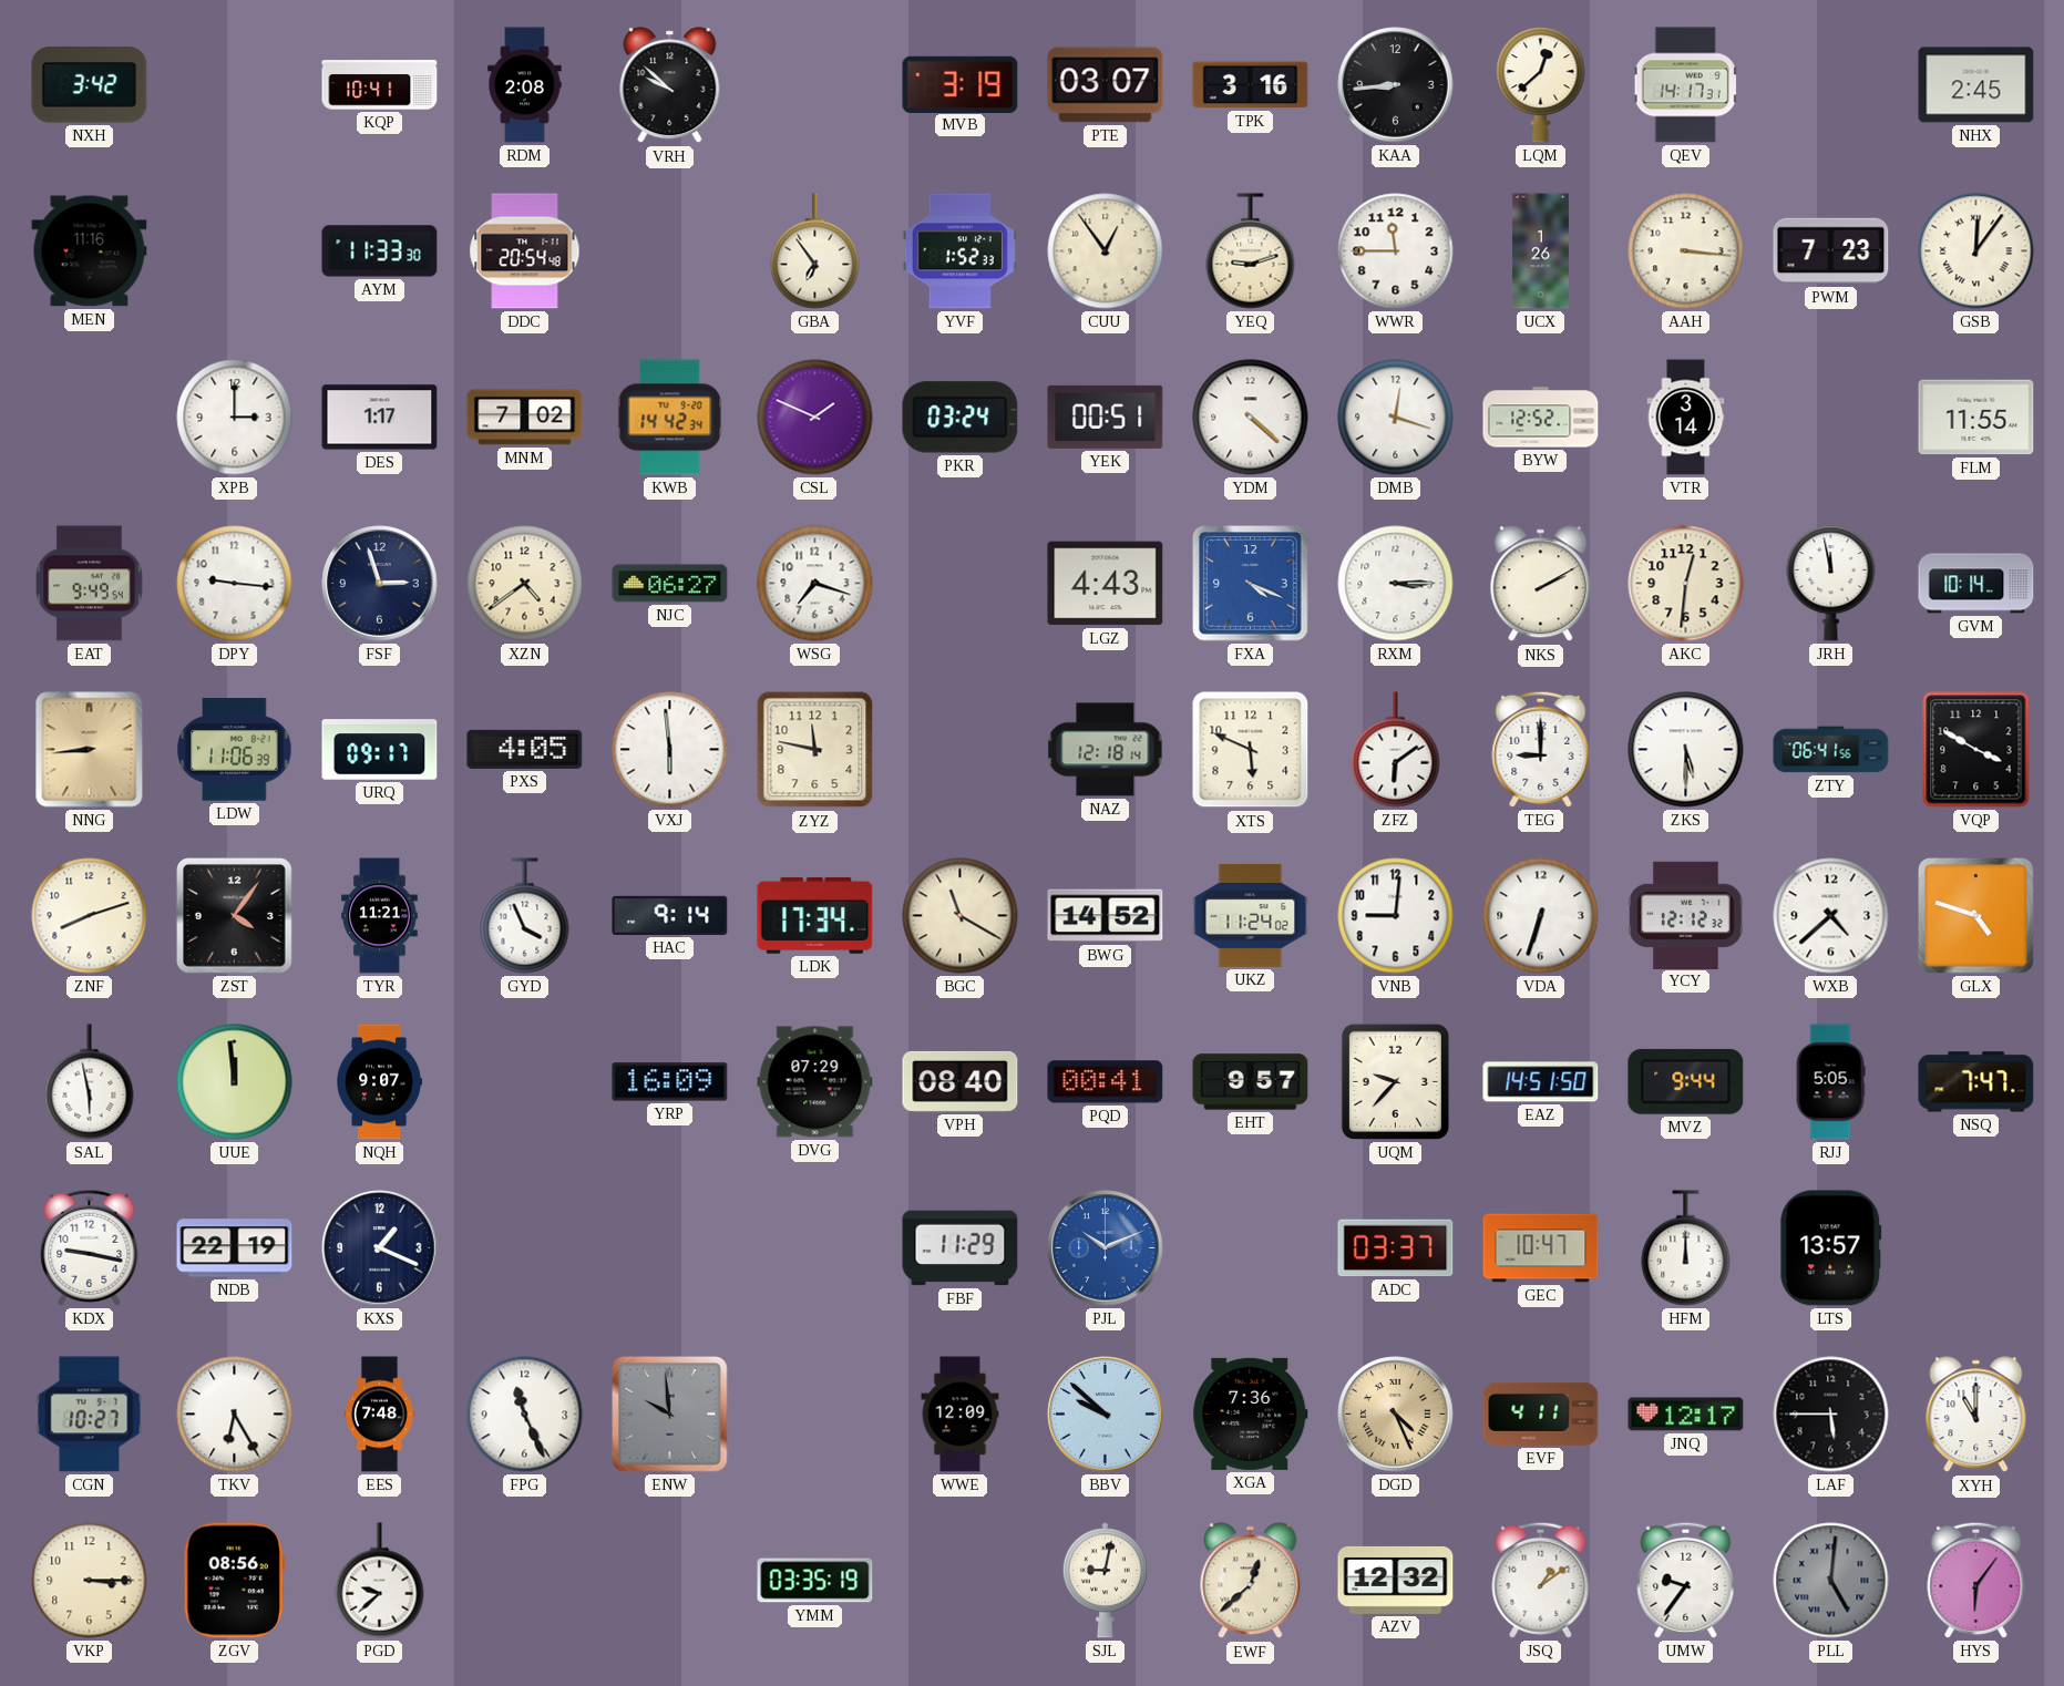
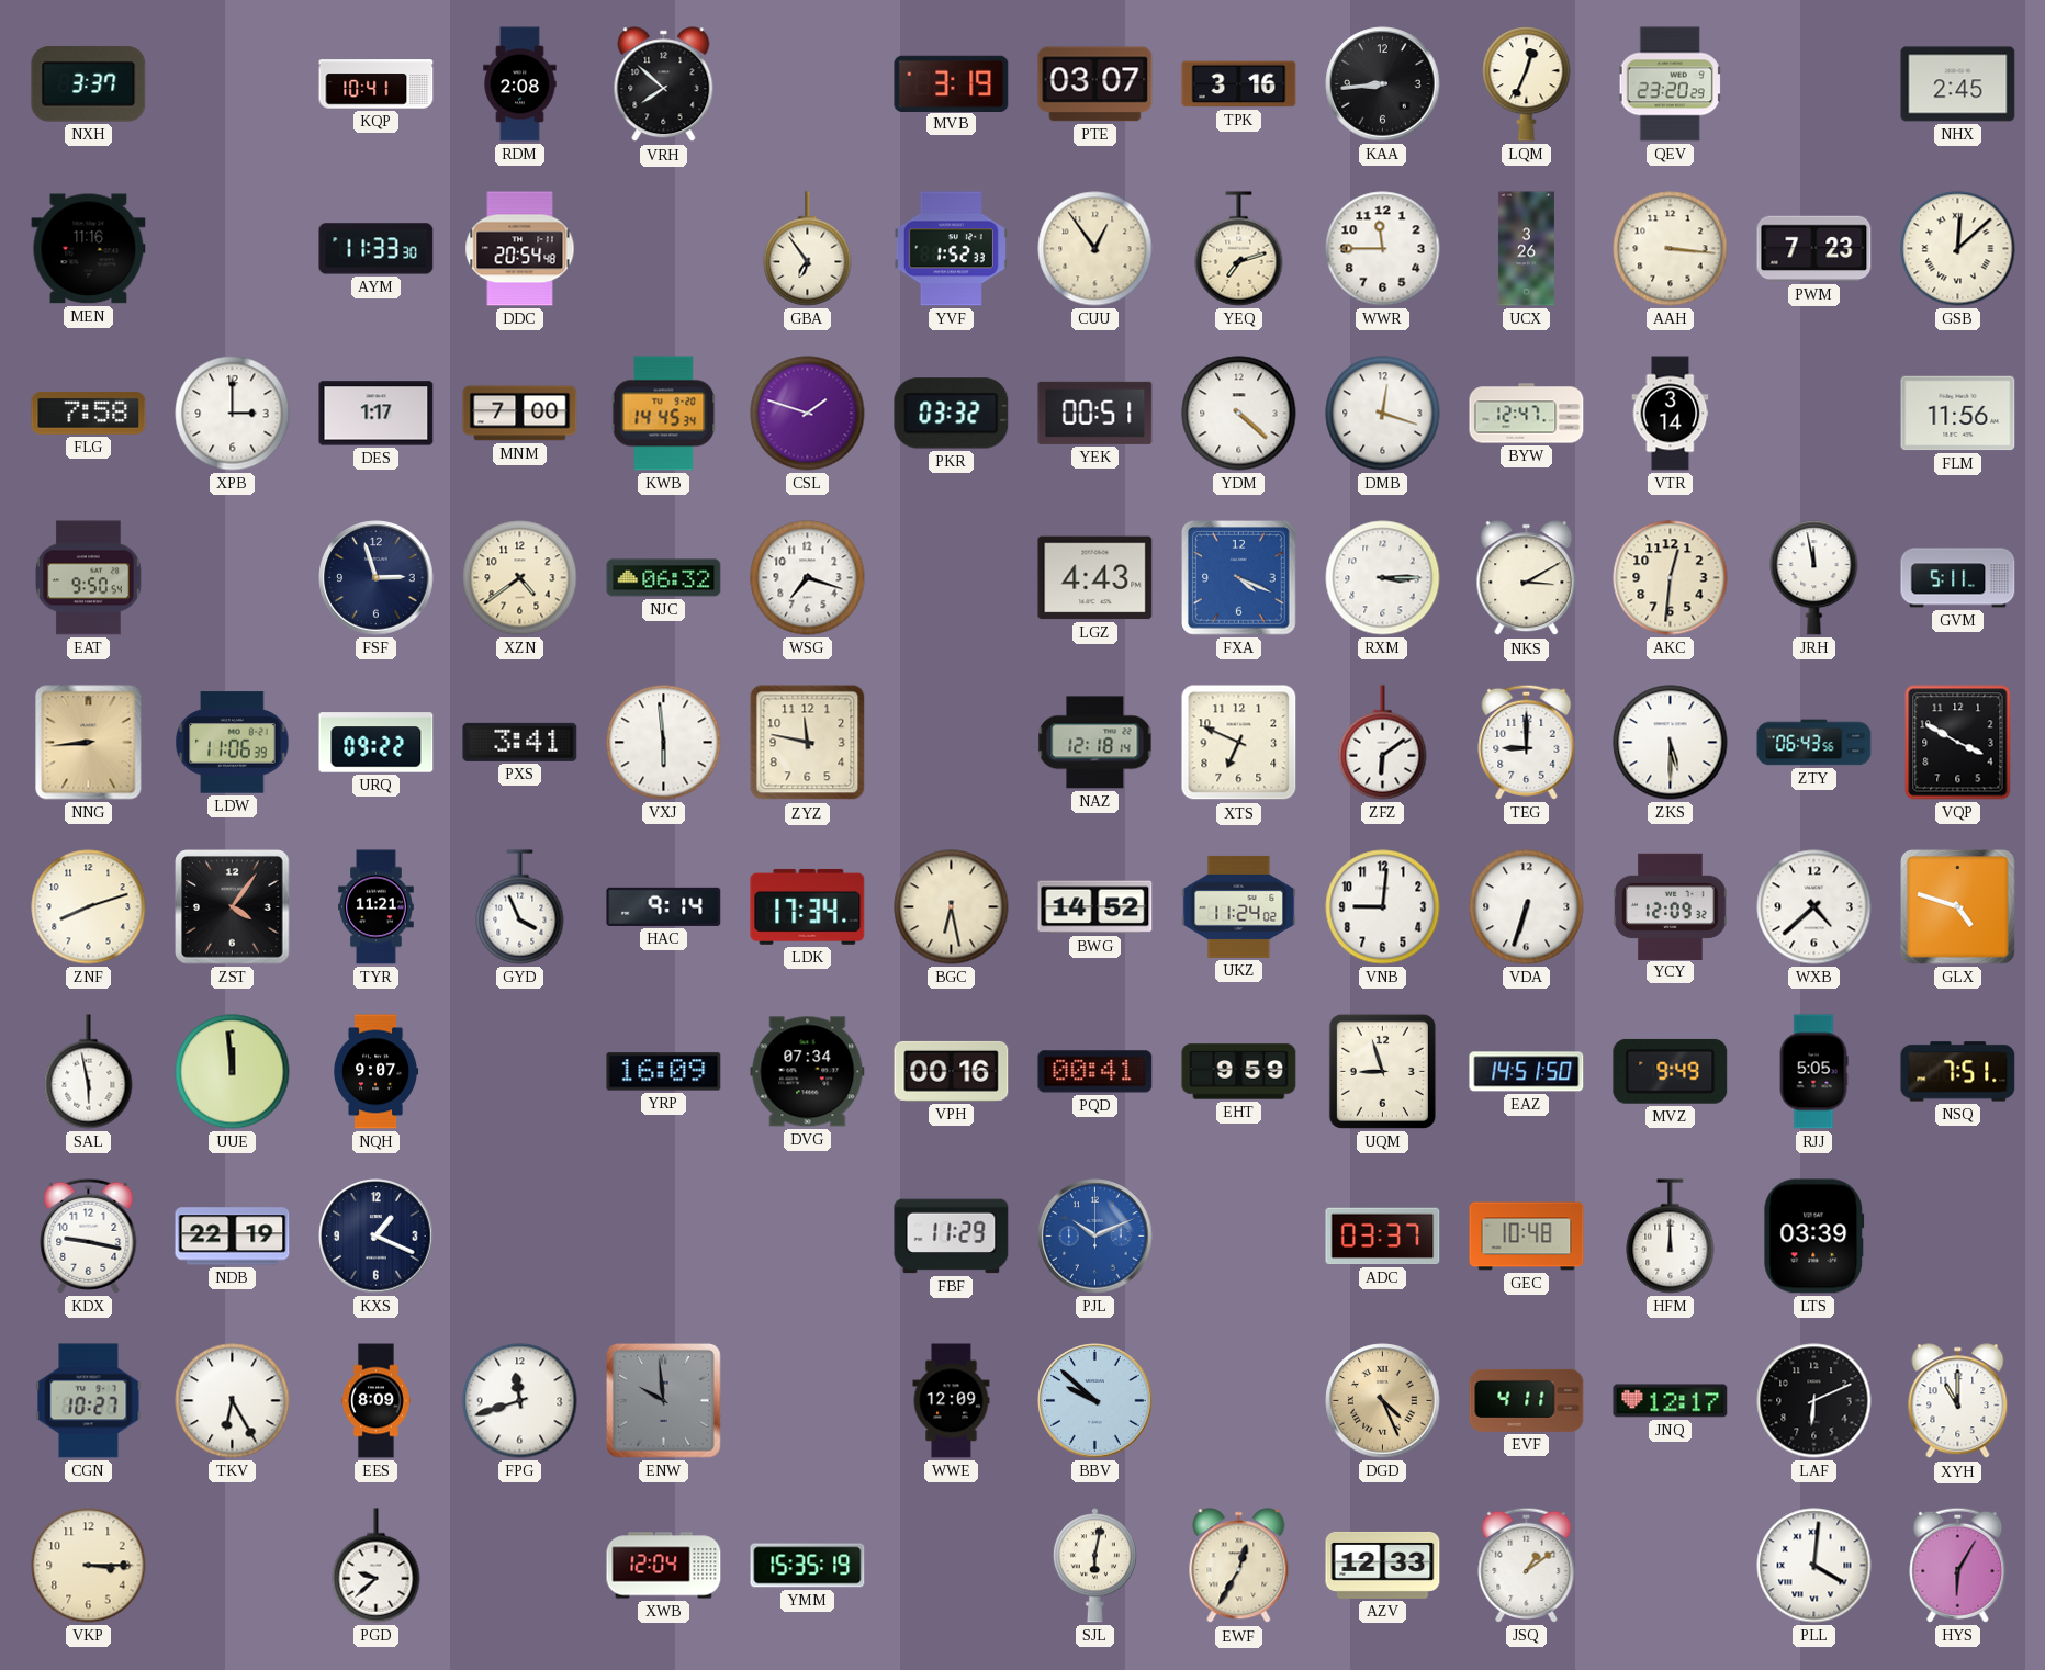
NXH: 3:42 -> 3:37 (89, 84)
VRH: 9:52 -> 7:52 (664, 84)
LQM: 12:38 -> 12:34 (1527, 84)
QEV: 14:17 -> 23:20 (1670, 84)
YEQ: 9:12 -> 7:12 (1239, 249)
UCX: 1:26 -> 3:26 (1526, 249)
GSB: 12:06 -> 12:08 (1958, 249)
FLG: none -> 7:58 (89, 413)
MNM: 7:02 -> 7:00 (520, 414)
KWB: 14:42 -> 14:45 (664, 414)
CSL: 1:49 -> 1:48 (808, 414)
PKR: 03:24 -> 03:32 (952, 414)
BYW: 12:52 -> 12:47 (1527, 414)
FLM: 11:55 -> 11:56 (1958, 414)
EAT: 9:49 -> 9:50 (89, 578)
DPY: 9:16 -> none (235, 584)
NJC: 06:27 -> 06:32 (664, 578)
NKS: 2:10 -> 3:10 (1527, 578)
GVM: 10:14 -> 5:11 (1958, 578)
URQ: 09:17 -> 09:22 (377, 743)
PXS: 4:05 -> 3:41 (520, 742)
XTS: 5:49 -> 6:49 (1239, 743)
ZTY: 06:41 -> 06:43 (1814, 743)
BGC: 11:20 -> 6:28 (952, 907)
YCY: 12:12 -> 12:09 (1671, 906)
DVG: 07:29 -> 07:34 (808, 1072)
VPH: 08:40 -> 00:16 (952, 1071)
EHT: 9:57 -> 9:59 (1239, 1072)
UQM: 9:37 -> 8:57 (1382, 1071)
MVZ: 9:44 -> 9:49 (1671, 1071)
NSQ: 7:47 -> 7:51 (1958, 1072)
GEC: 10:47 -> 10:48 (1527, 1237)
LTS: 13:57 -> 03:39 (1814, 1237)
EES: 7:48 -> 8:09 (377, 1401)
FPG: 11:26 -> 11:42 (520, 1401)
XGA: 7:36 -> none (1251, 1413)
LAF: 5:45 -> 6:11 (1814, 1401)
ZGV: 08:56 -> none (234, 1581)
XWB: none -> 12:04 (664, 1566)
YMM: 03:35 -> 15:35 (808, 1566)
SJL: 9:02 -> 6:02 (1094, 1566)
EWF: 12:38 -> 12:35 (1239, 1566)
AZV: 12:32 -> 12:33 (1383, 1565)
UMW: 9:36 -> none (1686, 1580)
PLL: 5:01 -> 4:01 (1814, 1566)
PLL dial: grey -> white (1814, 1566)
HYS: 6:06 -> 6:05 (1958, 1565)
